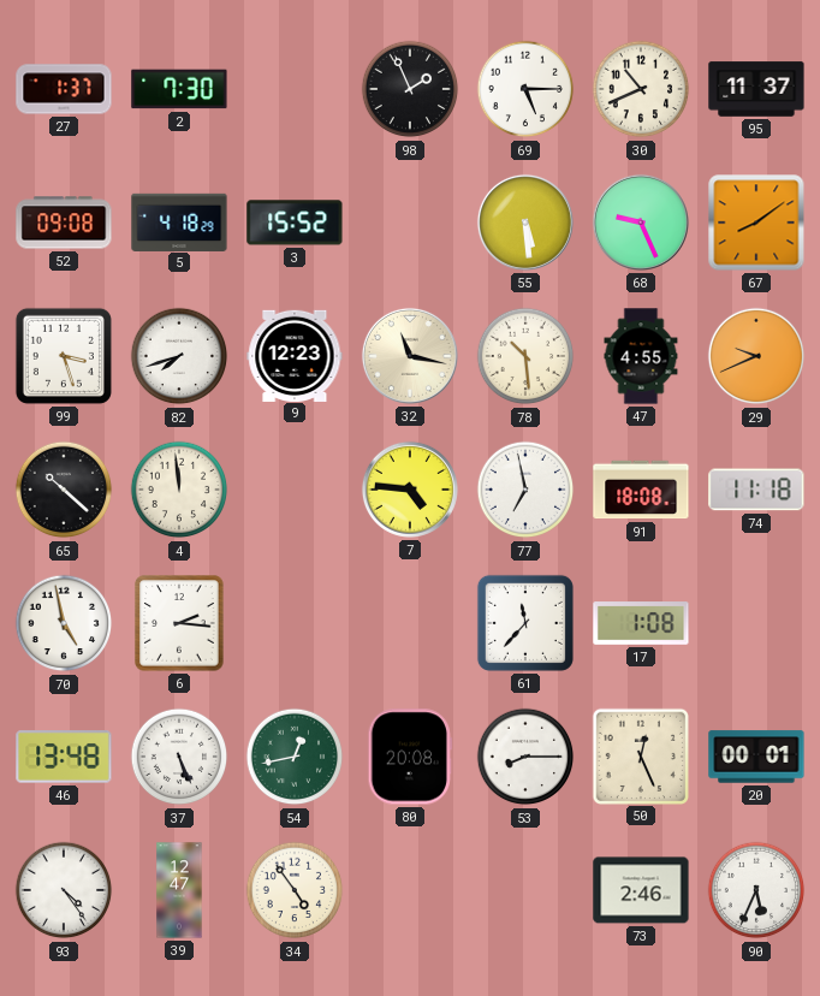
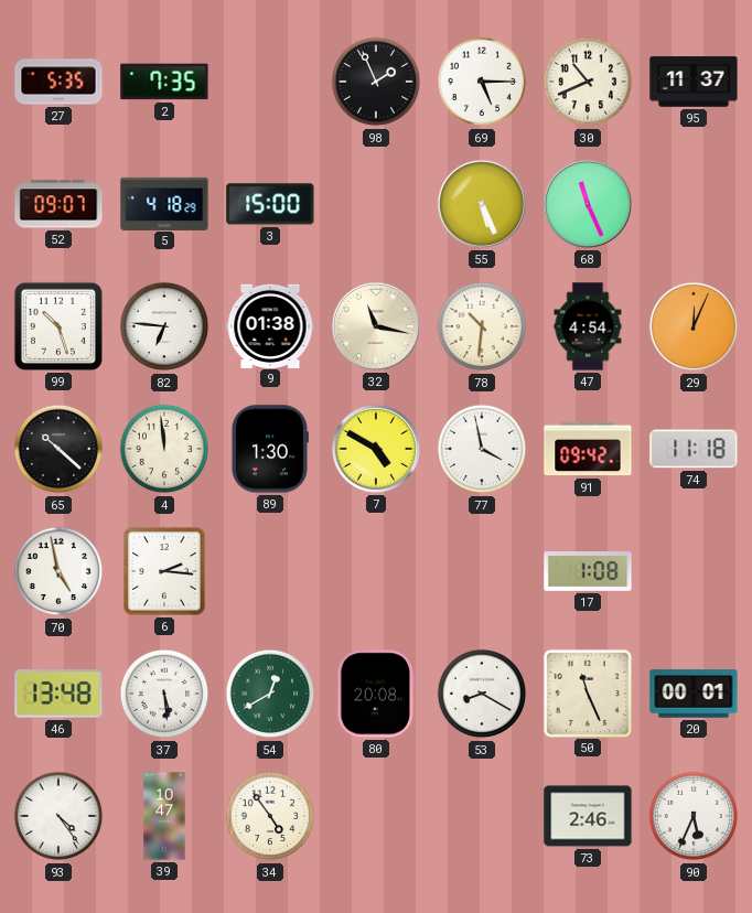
27: 1:37 -> 5:35 (58, 82)
2: 7:30 -> 7:35 (164, 82)
52: 09:08 -> 09:07 (58, 204)
3: 15:52 -> 15:00 (270, 204)
55: 5:29 -> 5:26 (482, 204)
68: 9:26 -> 11:26 (588, 204)
67: 8:09 -> none (756, 223)
99: 3:27 -> 10:27 (58, 326)
82: 7:42 -> 6:46 (164, 326)
9: 12:23 -> 01:38 (270, 325)
78: 10:29 -> 10:31 (482, 326)
47: 4:55 -> 4:54 (588, 326)
29: 9:41 -> 12:04 (694, 326)
89: none -> 1:30 (269, 449)
7: 4:46 -> 4:50 (376, 449)
77: 6:58 -> 3:58 (482, 449)
91: 18:08 -> 09:42 (588, 449)
61: 11:37 -> none (525, 623)
37: 5:26 -> 5:29 (164, 694)
54: 12:43 -> 12:40 (270, 694)
53: 8:15 -> 8:20 (482, 694)
50: 12:26 -> 11:26 (587, 692)
39: 12:47 -> 10:47 (164, 816)
